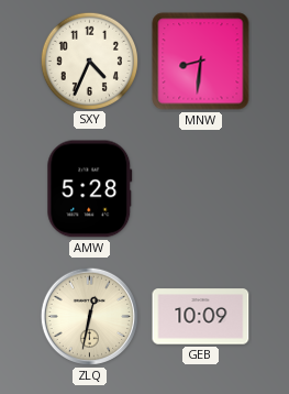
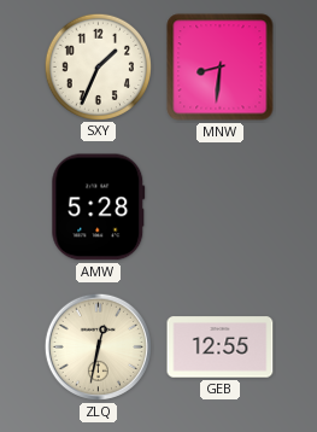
SXY: 4:34 -> 1:34 (98, 66)
GEB: 10:09 -> 12:55 (221, 348)
